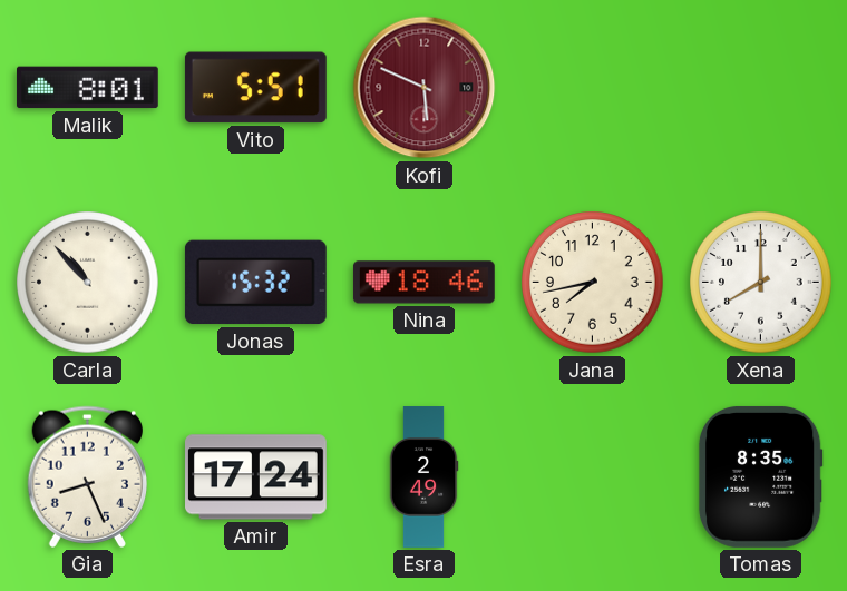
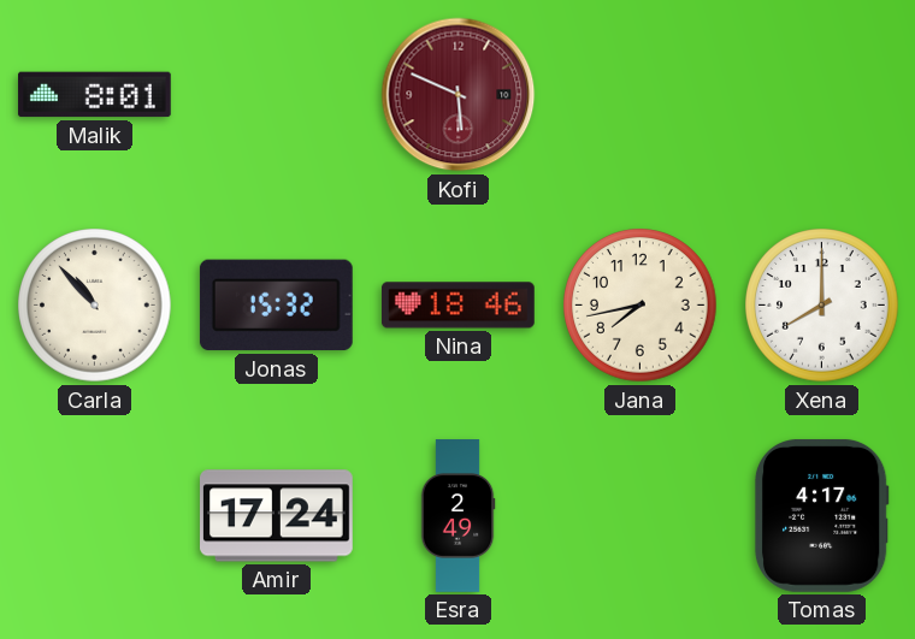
Vito: 5:51 -> none (255, 88)
Gia: 8:26 -> none (87, 476)
Tomas: 8:35 -> 4:17 (821, 515)
